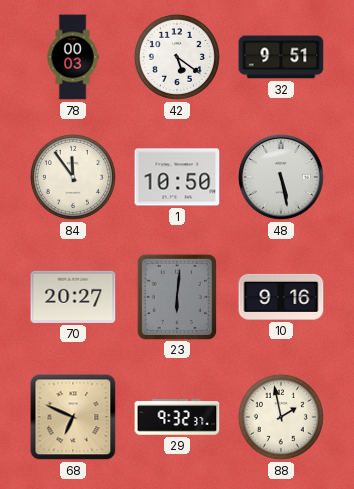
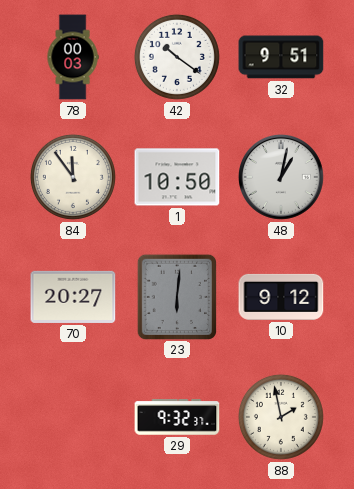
42: 5:21 -> 10:21 (177, 57)
48: 5:28 -> 1:02 (281, 177)
10: 9:16 -> 9:12 (281, 297)
68: 6:49 -> none (73, 417)
